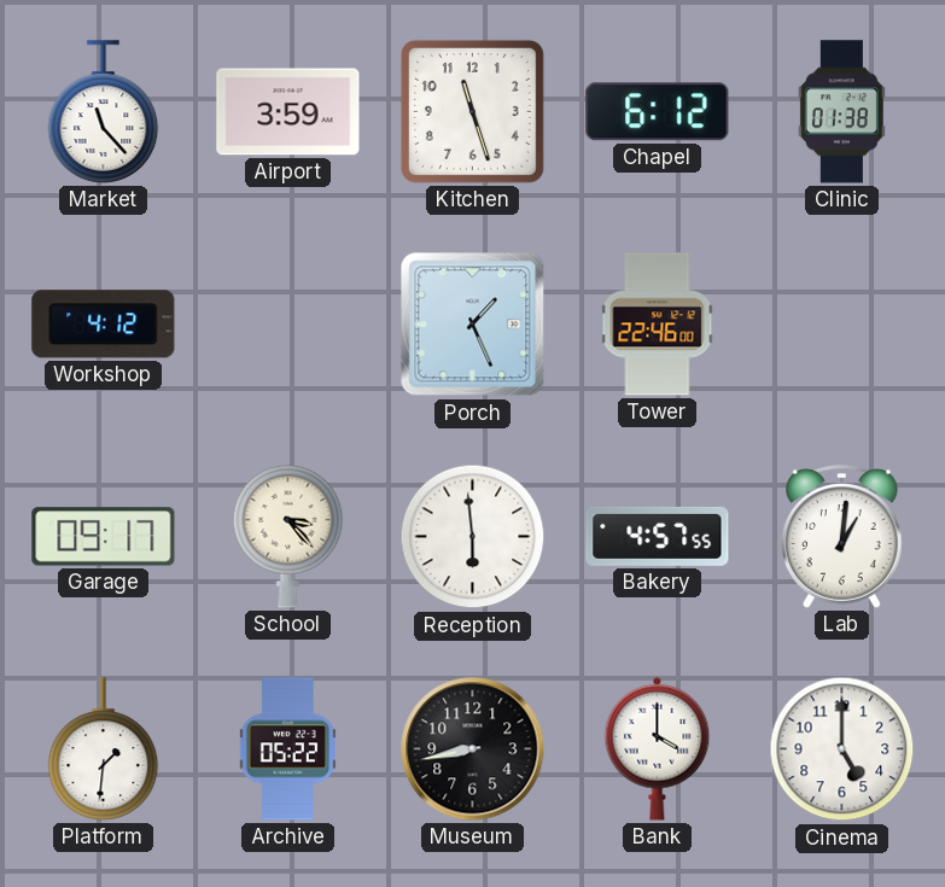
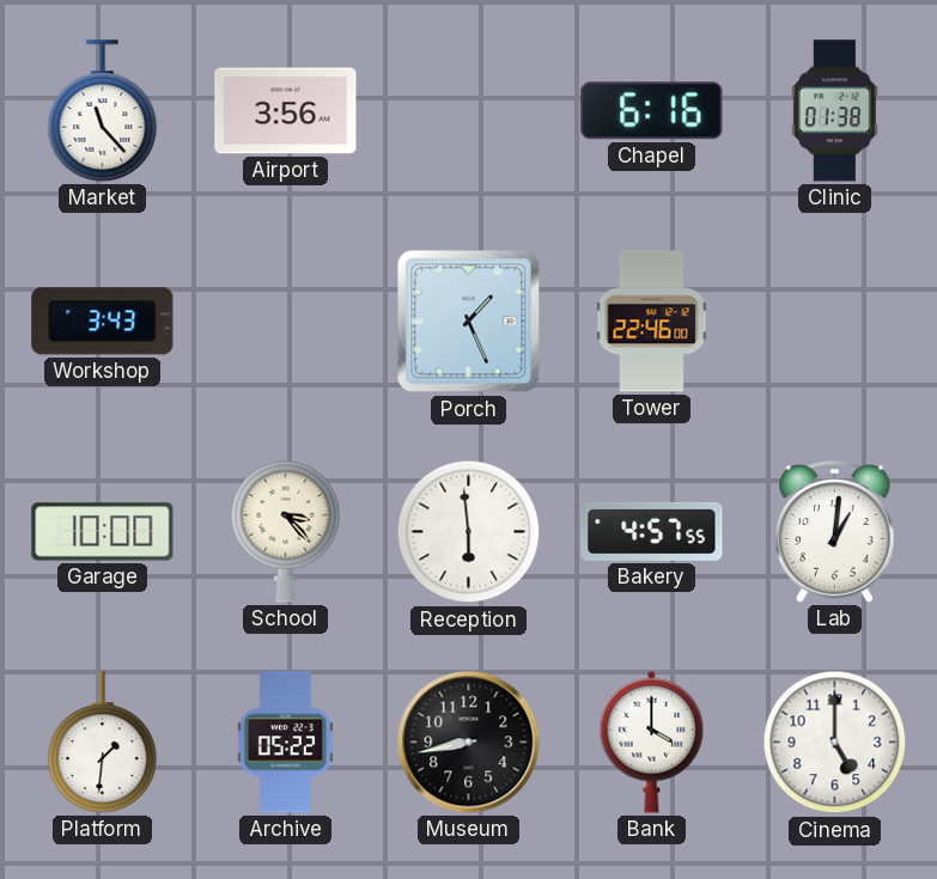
Airport: 3:59 -> 3:56 (286, 111)
Kitchen: 11:27 -> none (472, 111)
Chapel: 6:12 -> 6:16 (652, 111)
Workshop: 4:12 -> 3:43 (103, 322)
Garage: 09:17 -> 10:00 (103, 532)
